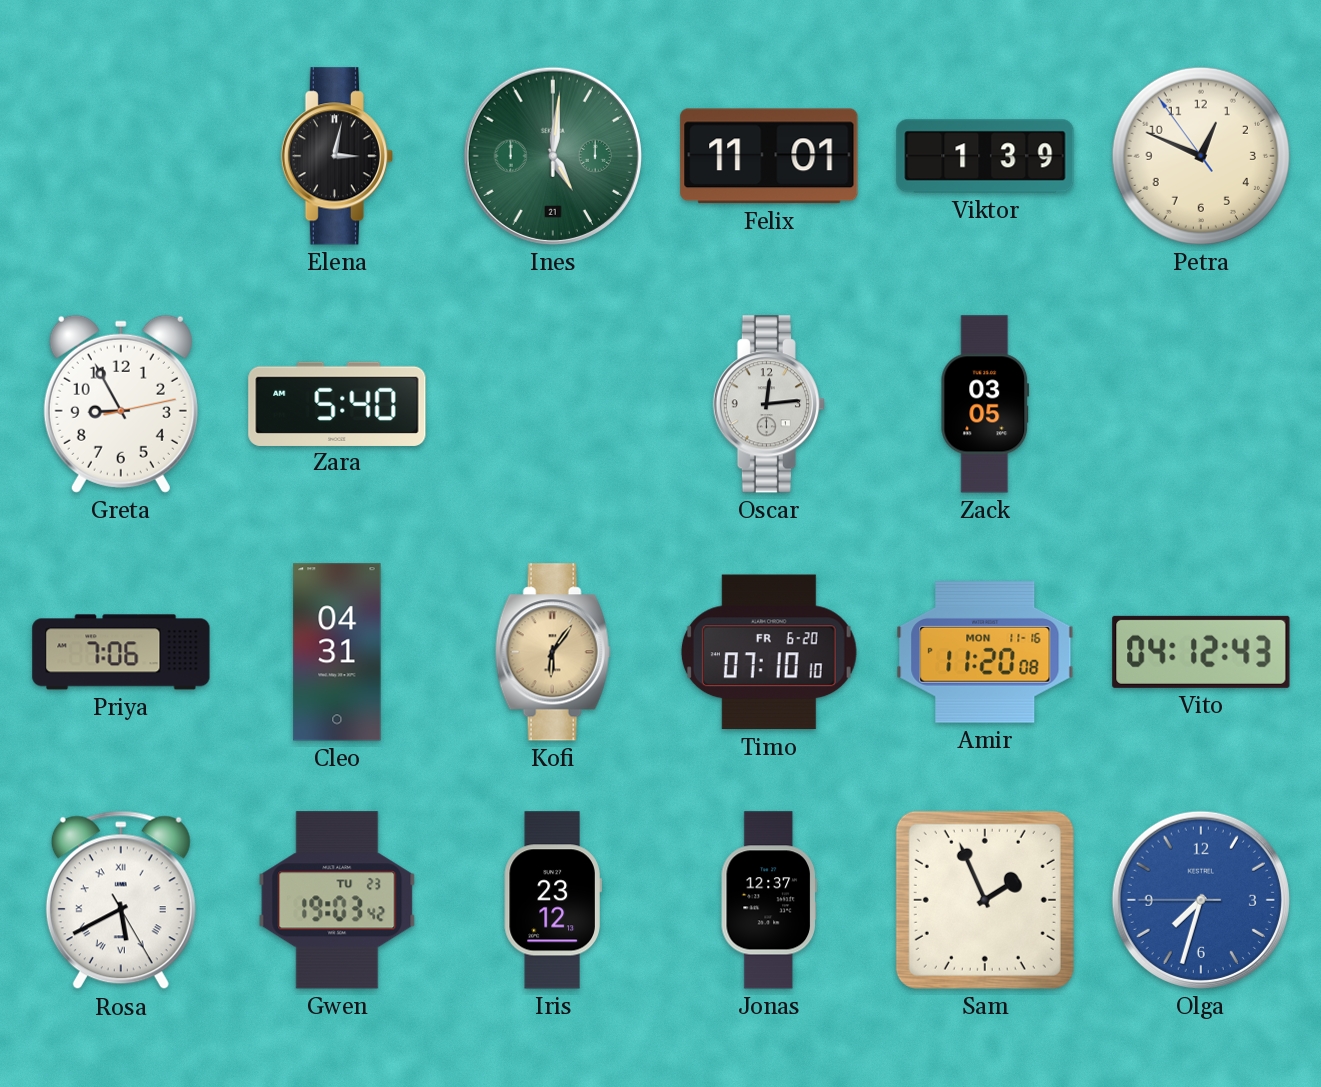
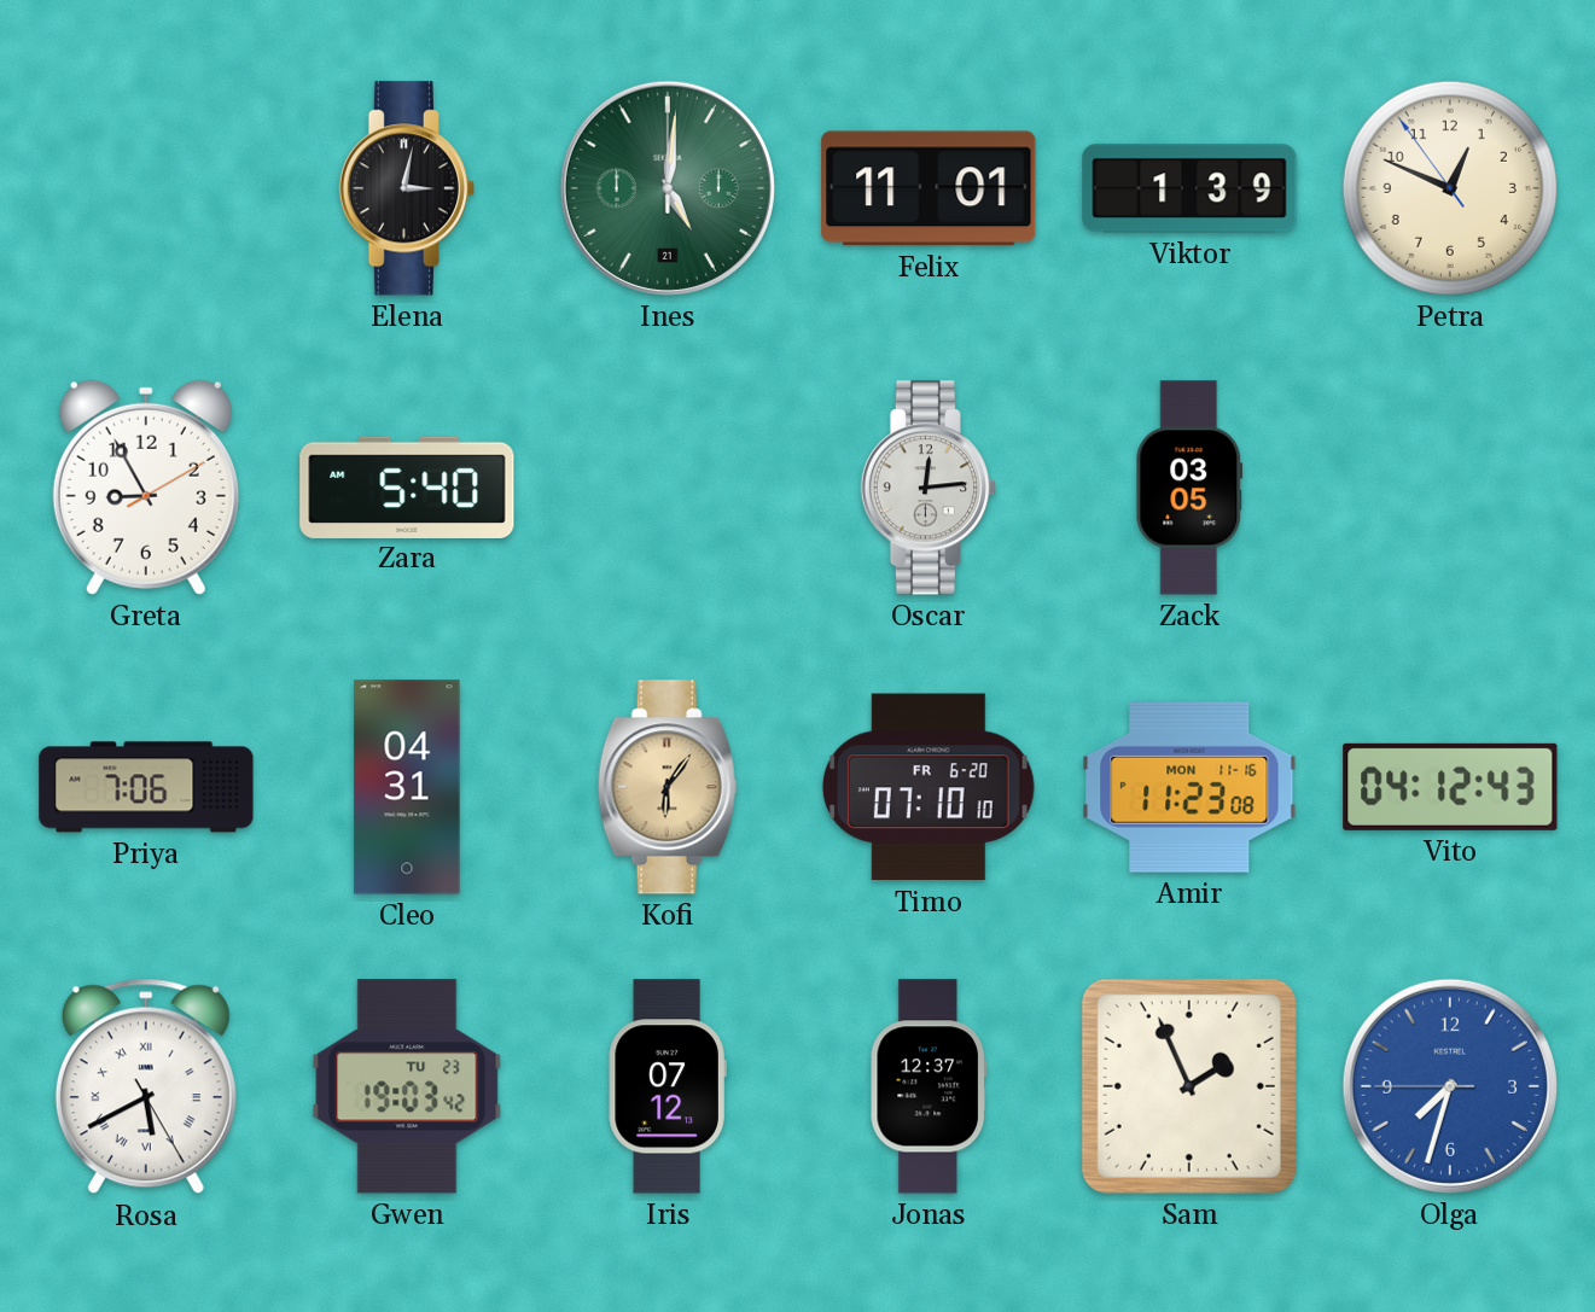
Greta: 8:55:13 -> 8:55:10 (146, 488)
Amir: 11:20 -> 11:23 (1189, 788)
Iris: 23:12 -> 07:12 (668, 1086)
